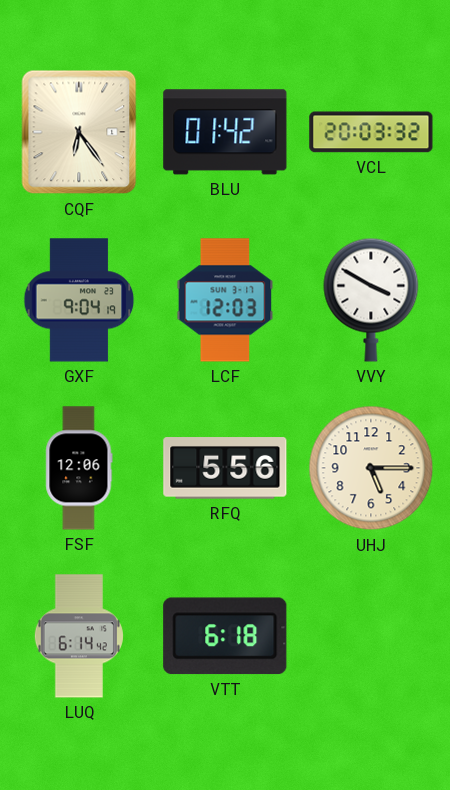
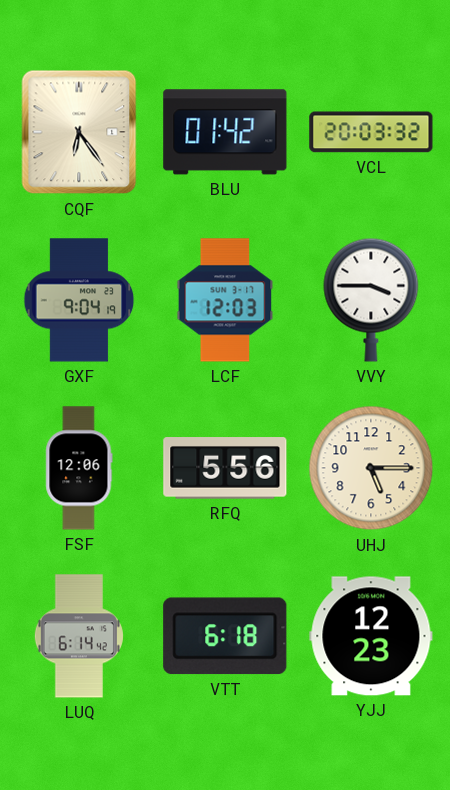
VVY: 3:50 -> 3:45 (371, 300)
YJJ: none -> 12:23 (371, 636)
